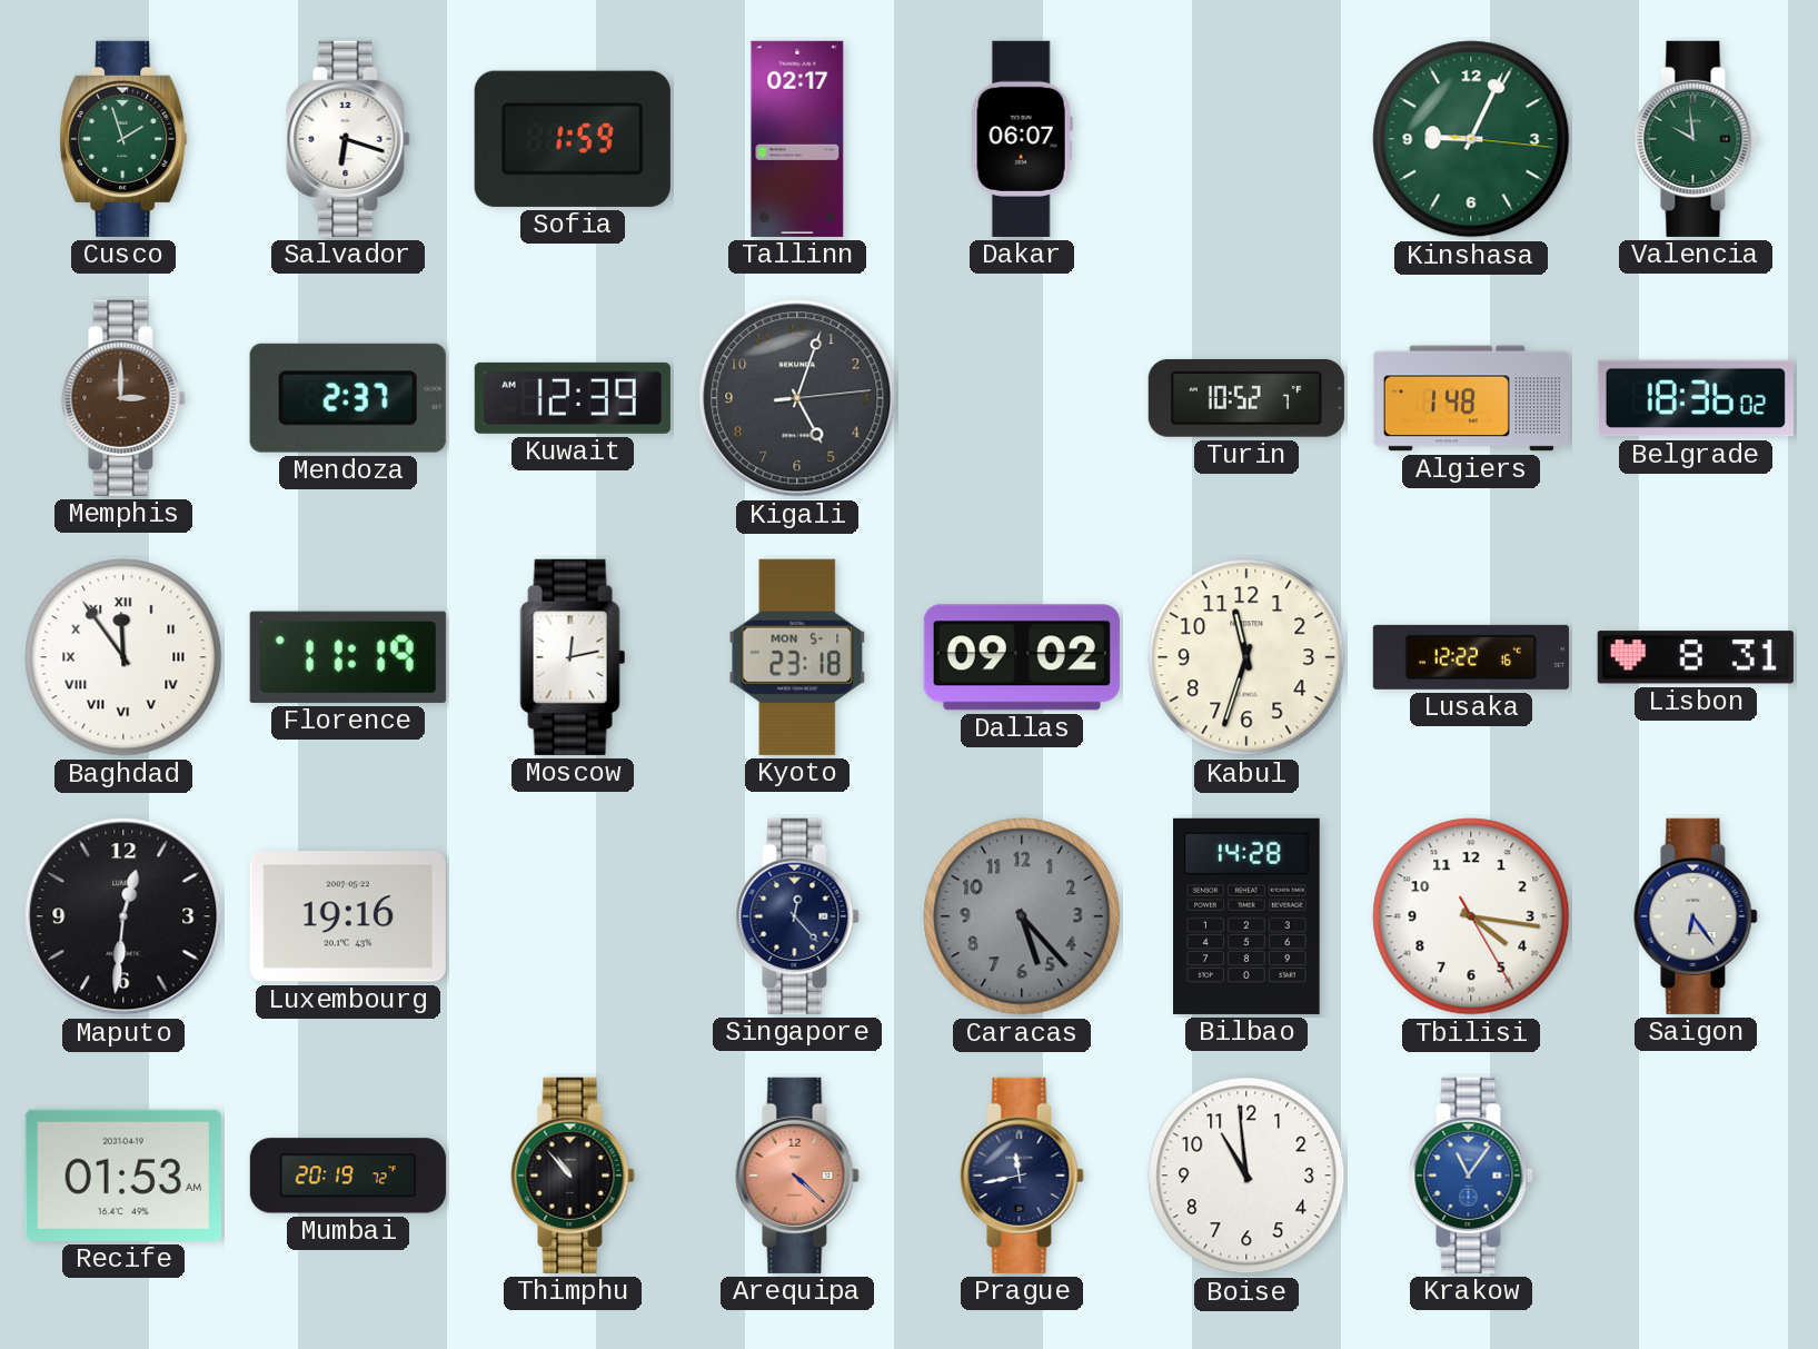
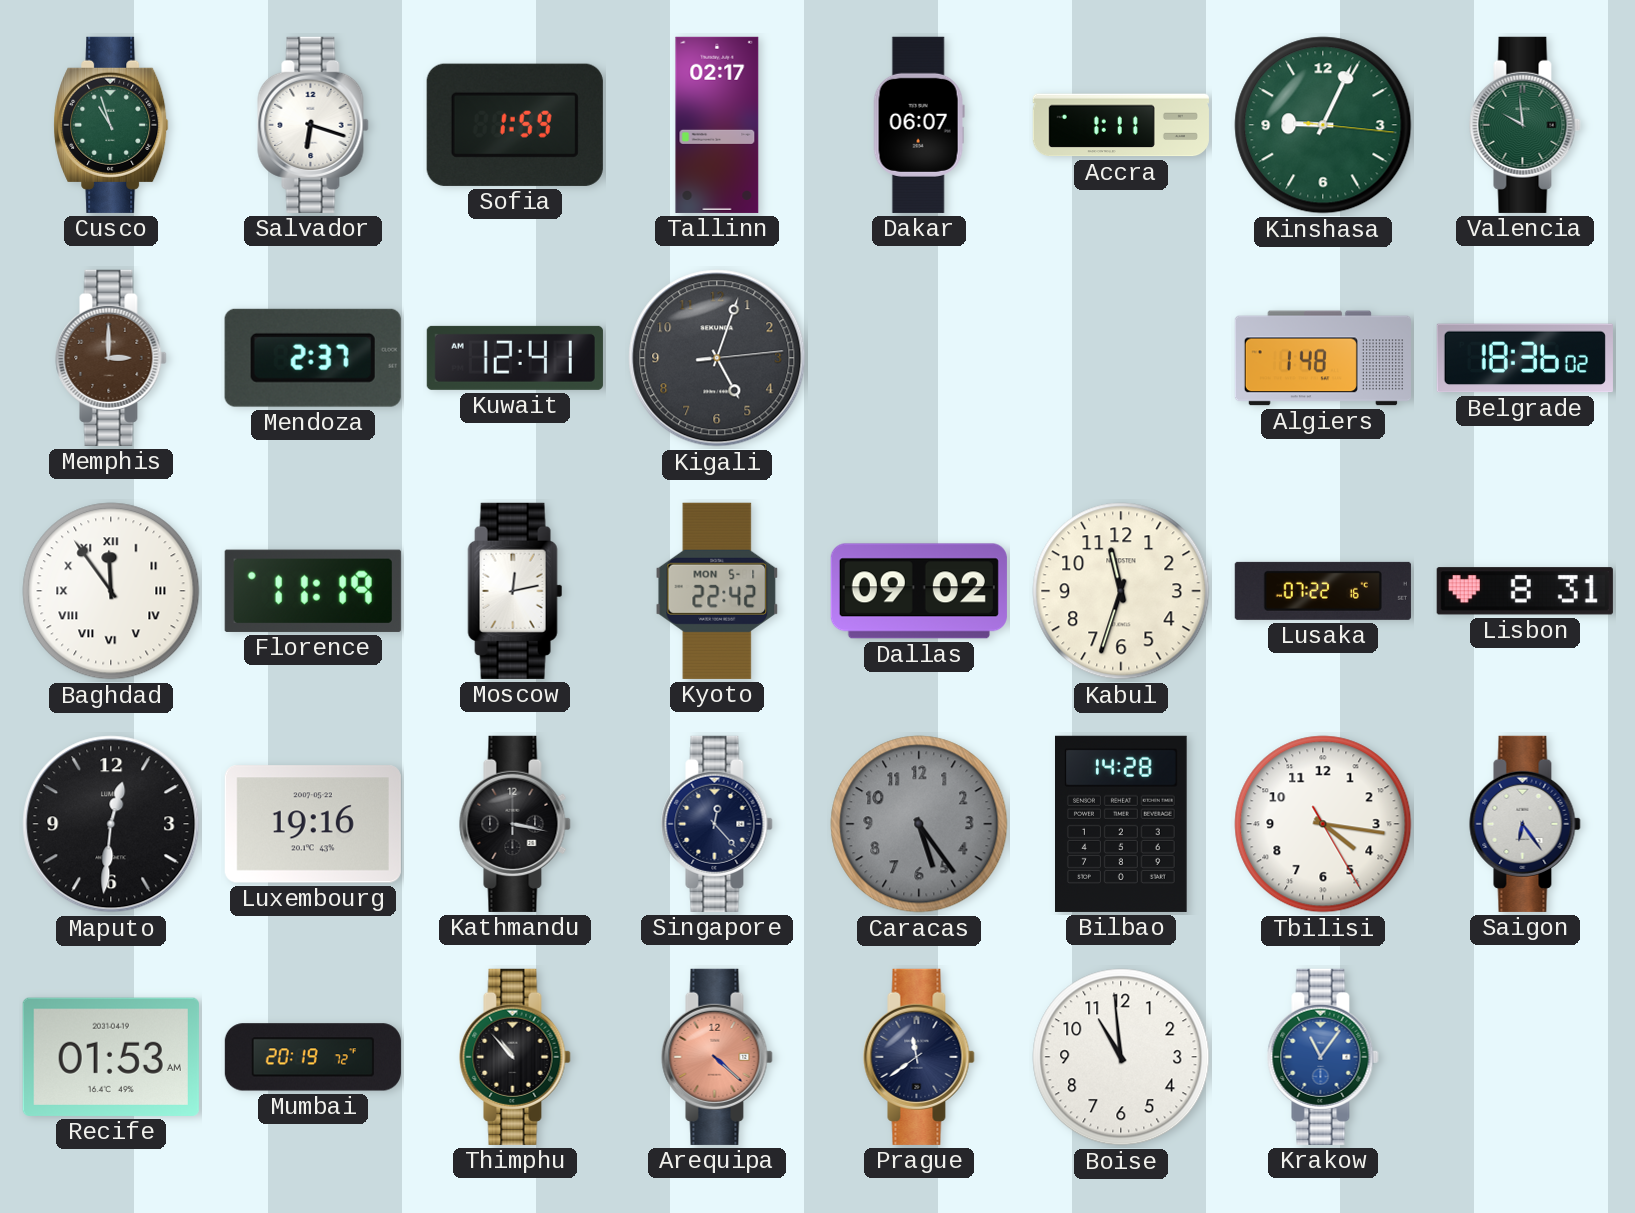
Cusco: 1:57 -> 10:57 (111, 125)
Accra: none -> 1:11 (1121, 125)
Kuwait: 12:39 -> 12:41 (515, 358)
Turin: 10:52 -> none (1246, 398)
Kyoto: 23:18 -> 22:42 (717, 591)
Lusaka: 12:22 -> 07:22 (1323, 591)
Kathmandu: none -> 3:17 (515, 824)
Caracas: 5:23 -> 5:24 (919, 824)
Prague: 11:43 -> 11:39 (919, 1057)
